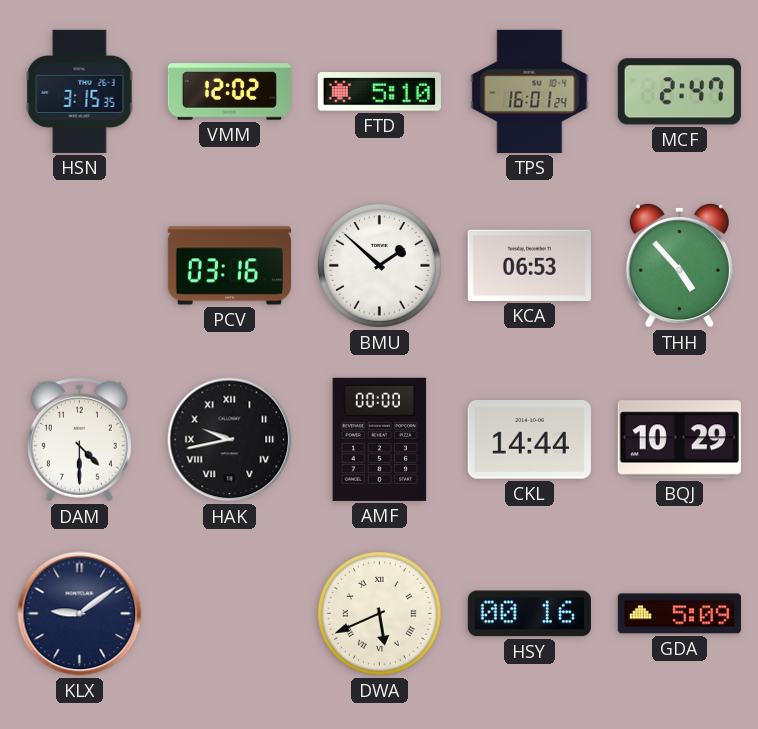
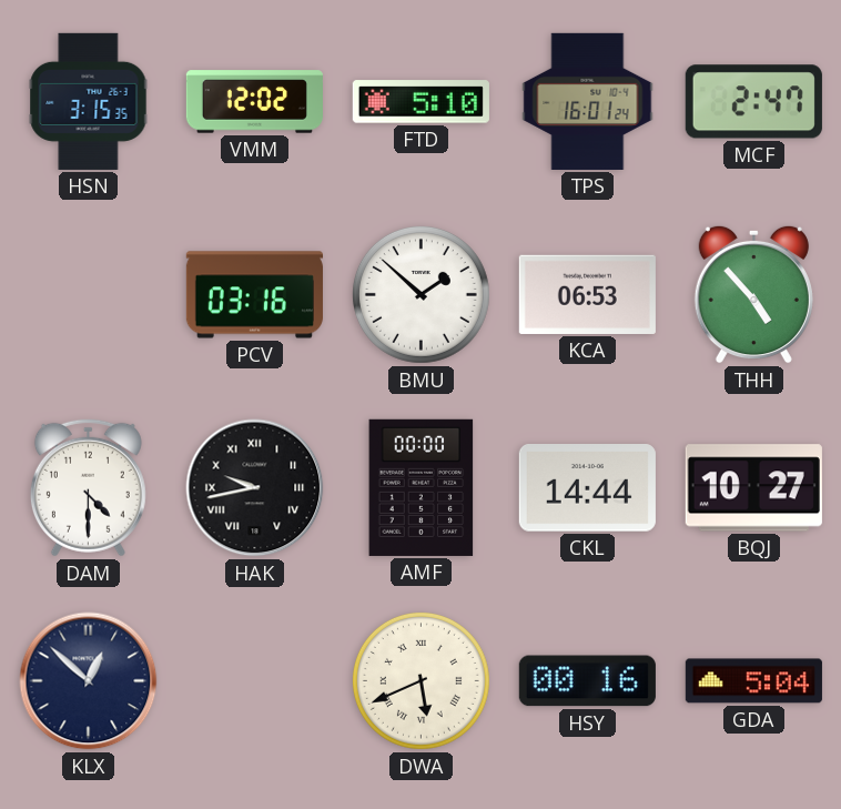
BQJ: 10:29 -> 10:27 (753, 488)
KLX: 9:09 -> 12:52 (89, 681)
GDA: 5:09 -> 5:04 (753, 681)
